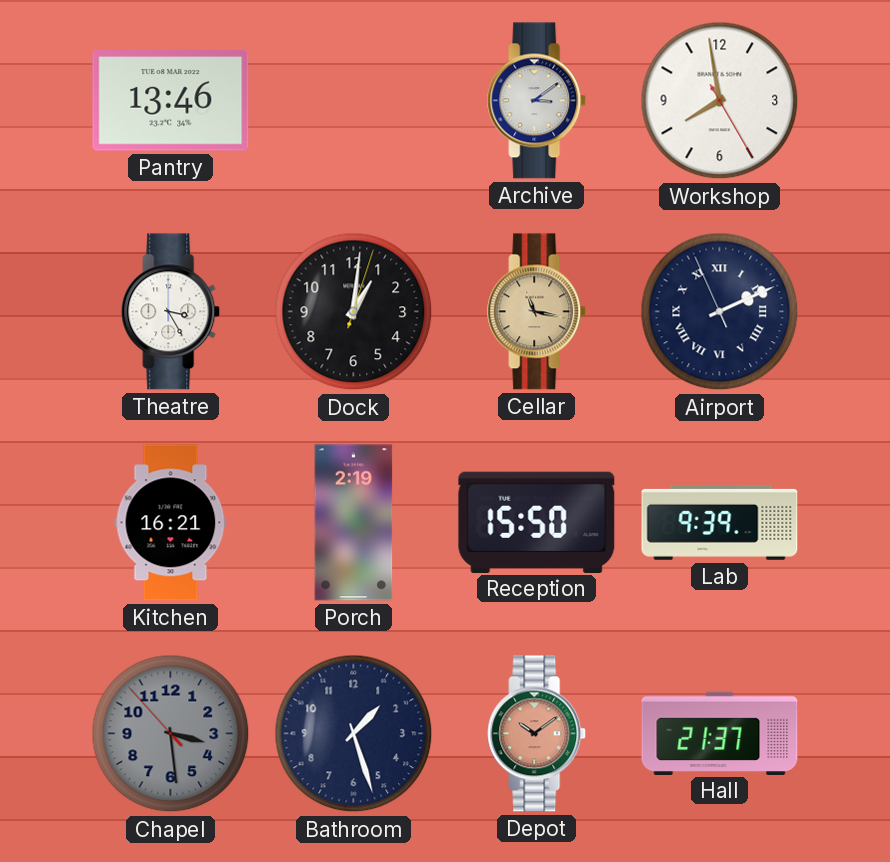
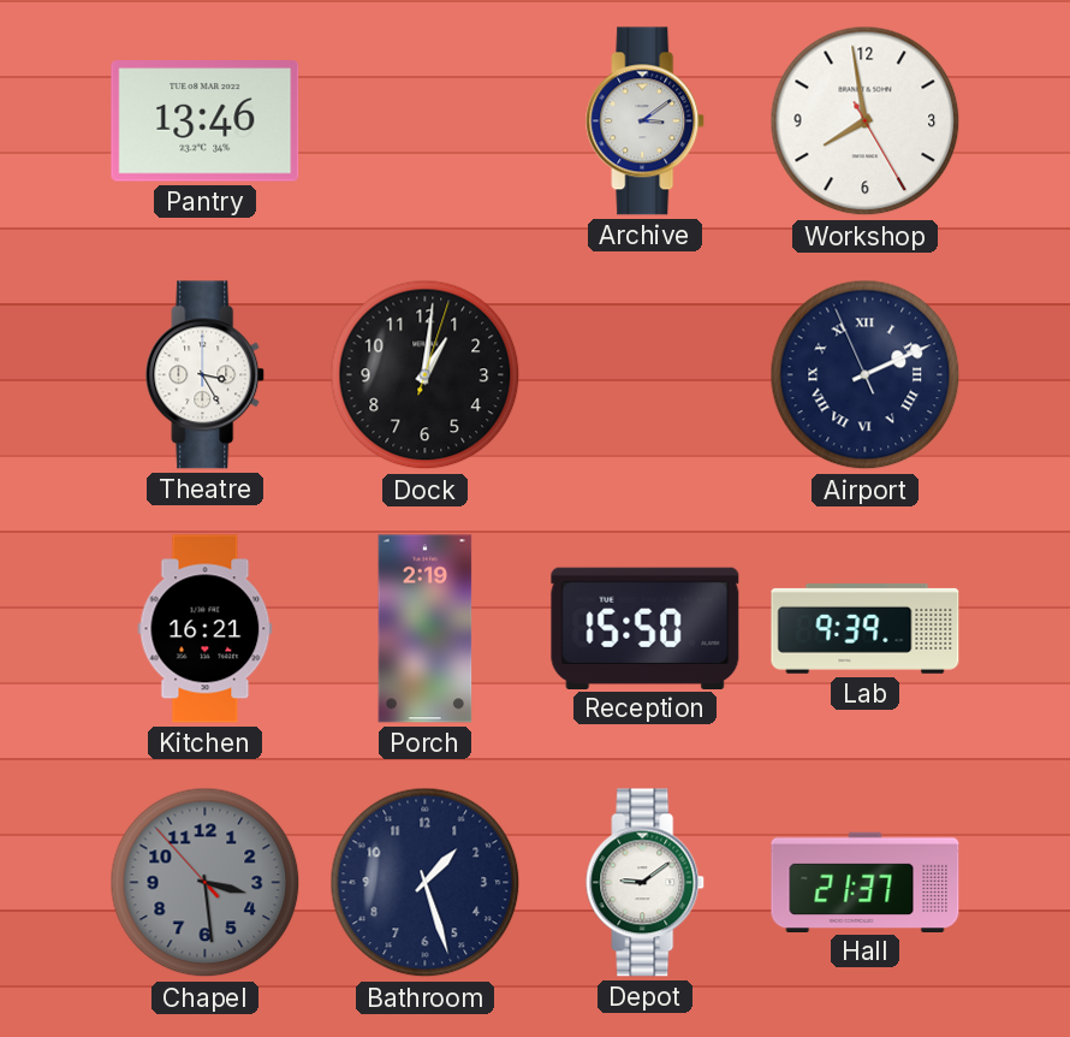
Cellar: 11:17 -> none (537, 312)
Depot: 10:09 -> 9:09 (646, 883)
Depot dial: salmon -> white (646, 883)
